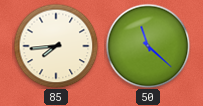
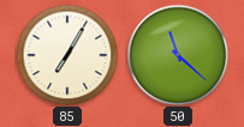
85: 7:44 -> 7:05 (67, 55)
